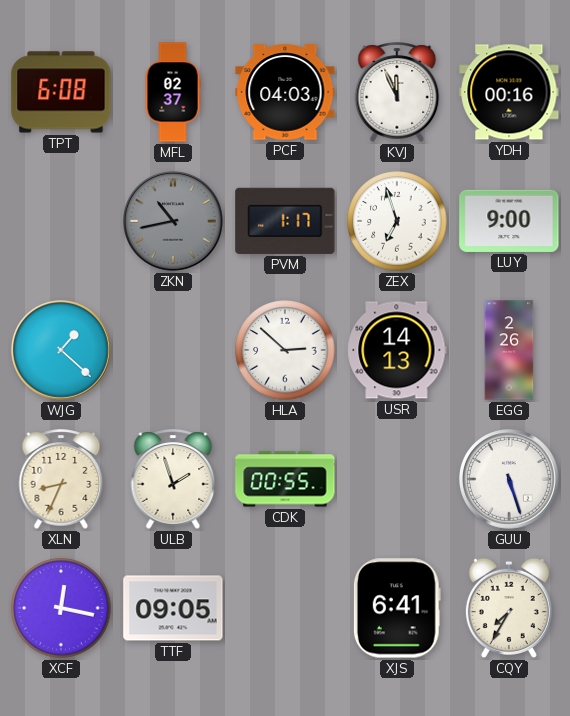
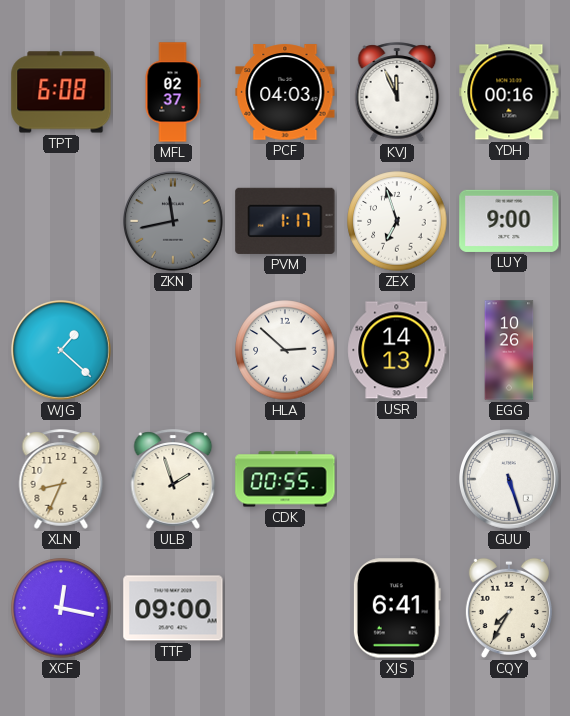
ZKN: 10:43 -> 11:43 (174, 222)
EGG: 2:26 -> 10:26 (509, 350)
TTF: 09:05 -> 09:00 (173, 608)
